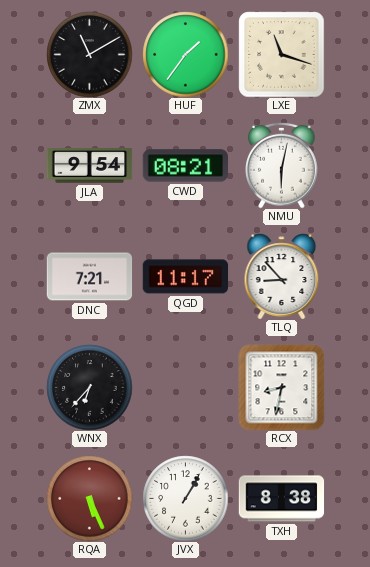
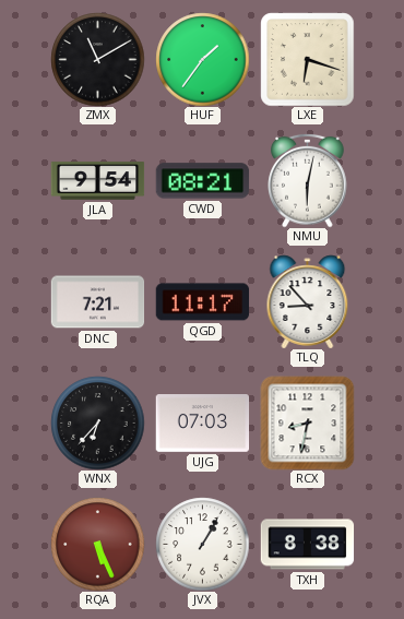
LXE: 11:18 -> 6:18 (307, 59)
UJG: none -> 07:03 (202, 424)
